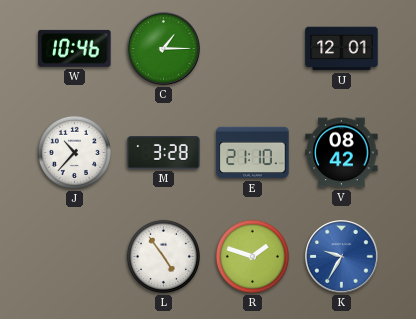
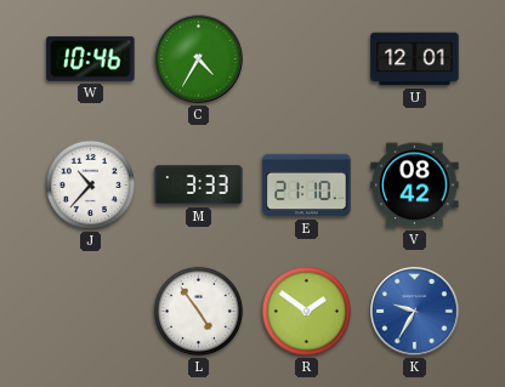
C: 1:15 -> 4:35 (199, 59)
M: 3:28 -> 3:33 (199, 186)
R: 1:48 -> 1:51 (306, 311)
